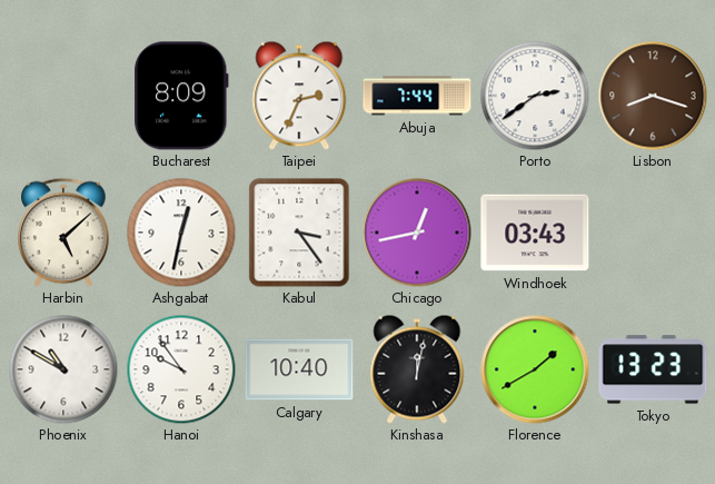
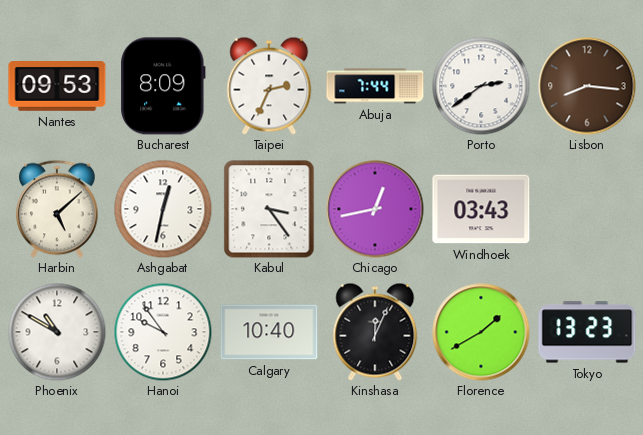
Nantes: none -> 09:53 (57, 87)
Lisbon: 8:18 -> 8:16 (587, 86)
Kinshasa: 12:02 -> 12:04 (375, 332)
